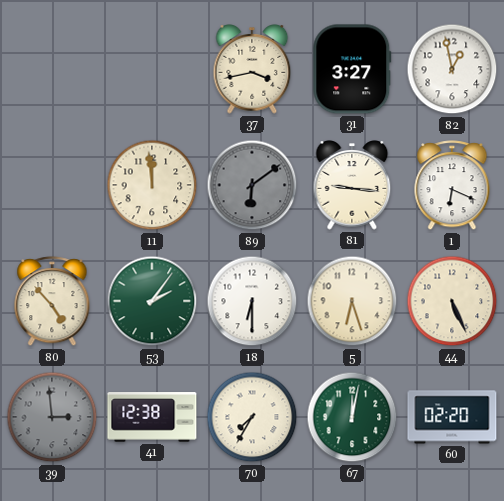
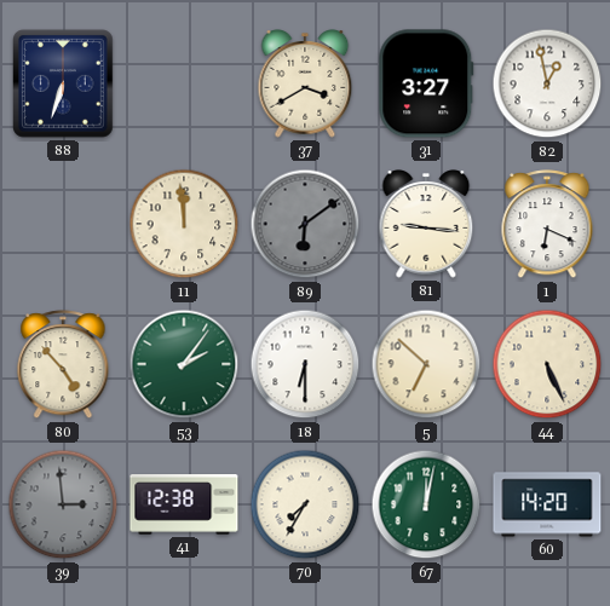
88: none -> 6:33 (63, 83)
37: 3:43 -> 3:40 (305, 83)
5: 6:27 -> 6:52 (426, 364)
60: 02:20 -> 14:20 (547, 504)
